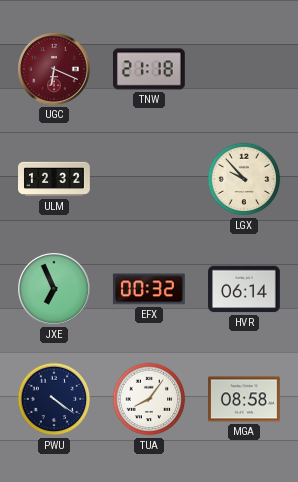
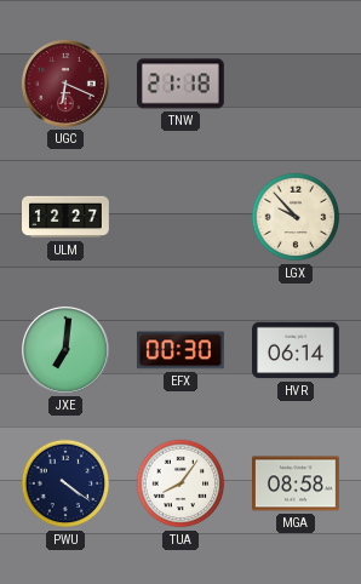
ULM: 12:32 -> 12:27 (67, 217)
JXE: 6:56 -> 7:01 (65, 350)
EFX: 00:32 -> 00:30 (180, 350)
